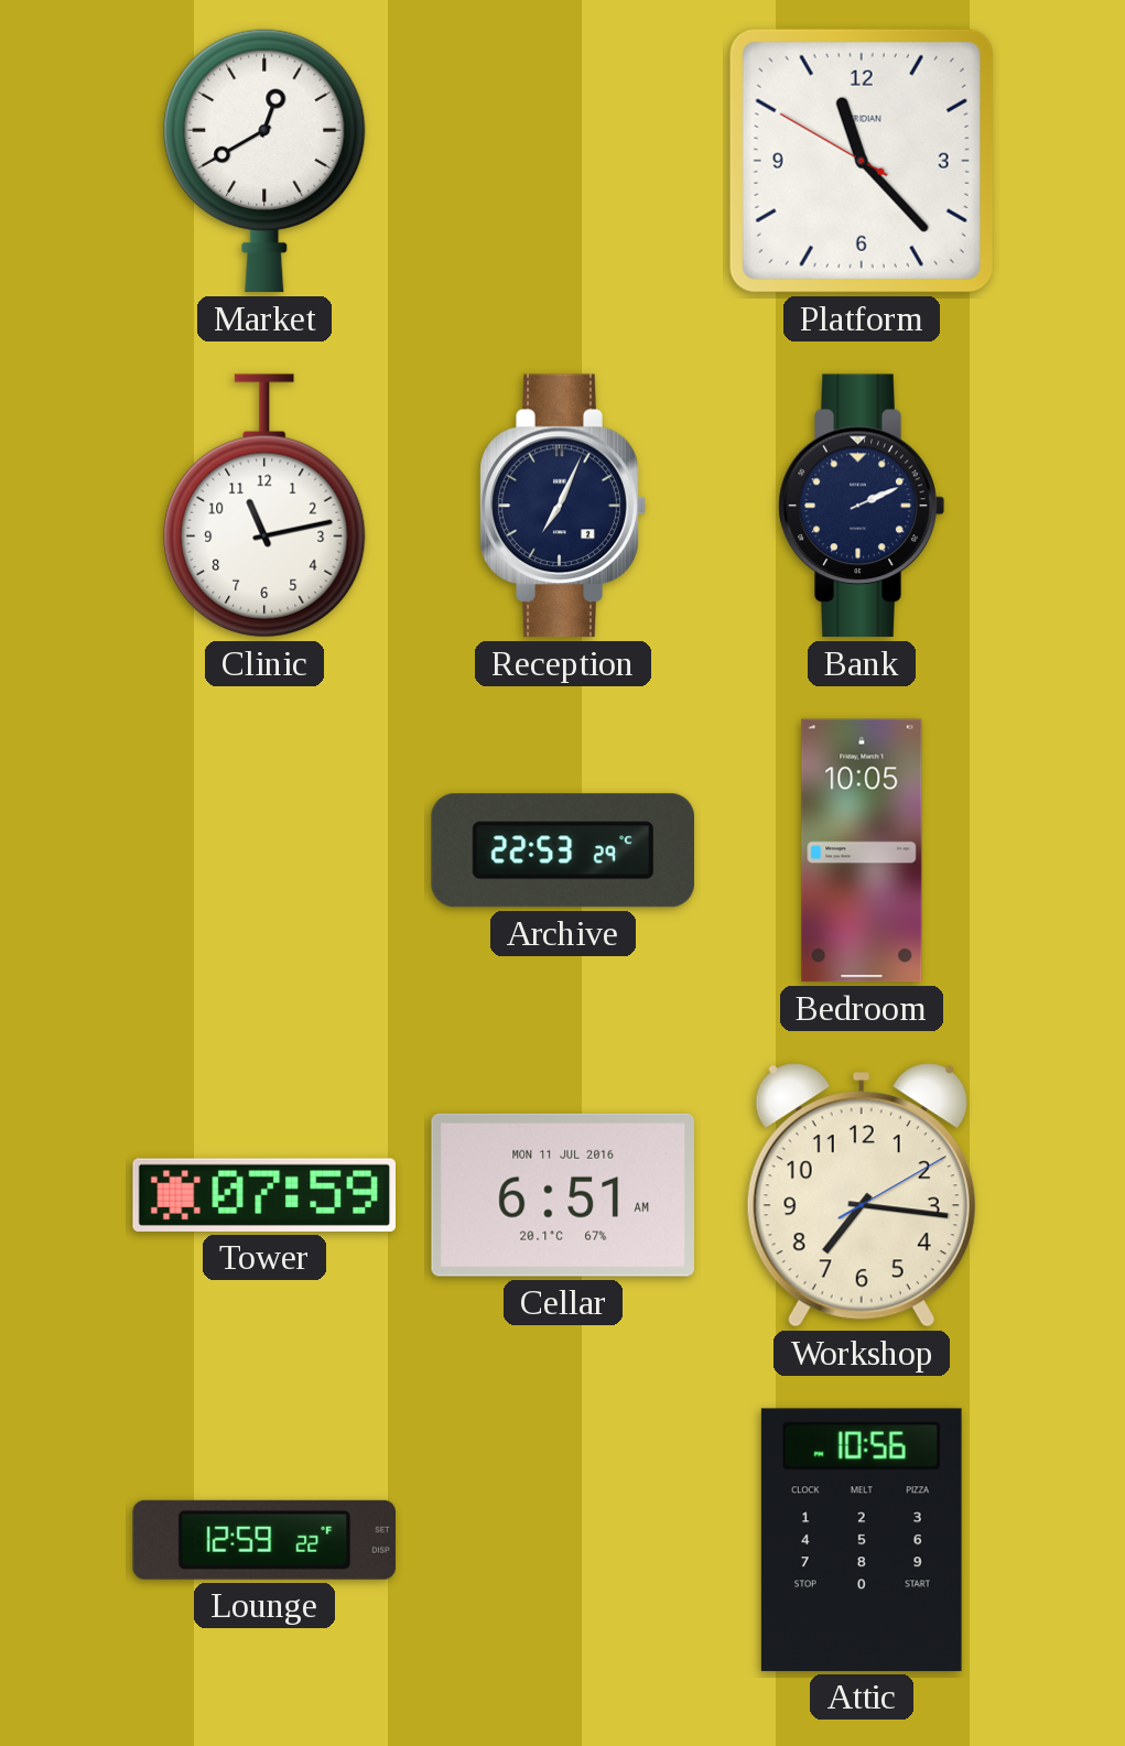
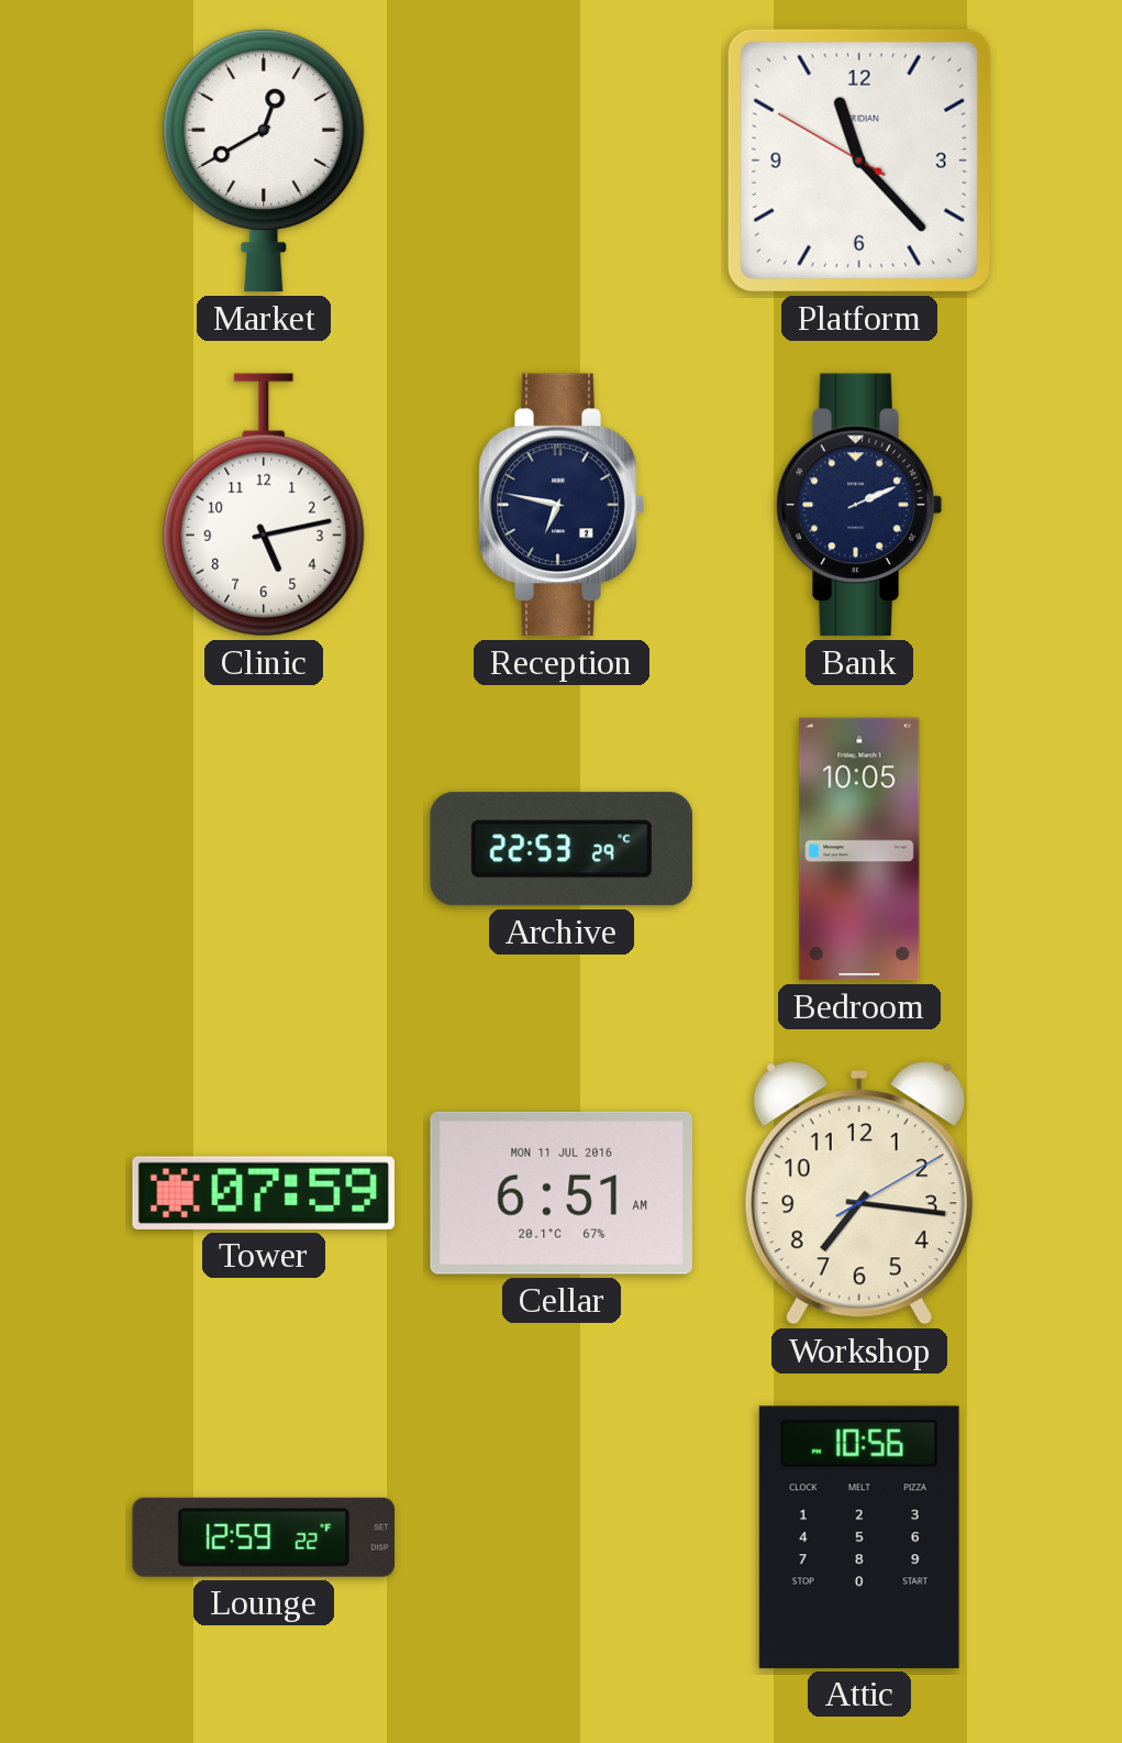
Clinic: 11:13 -> 5:13 (264, 505)
Reception: 7:04 -> 6:47 (562, 505)
